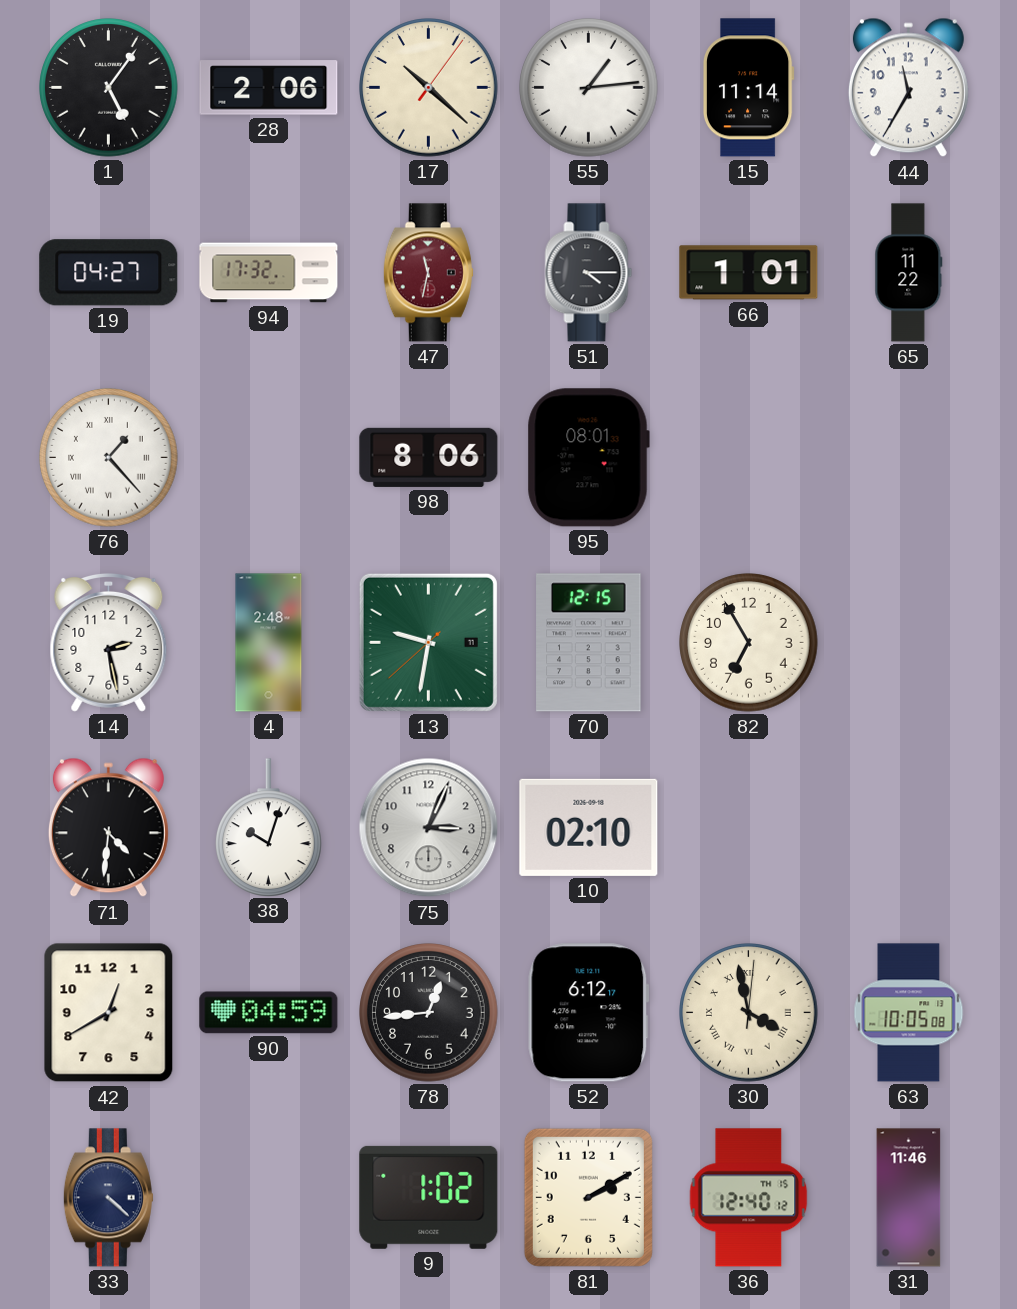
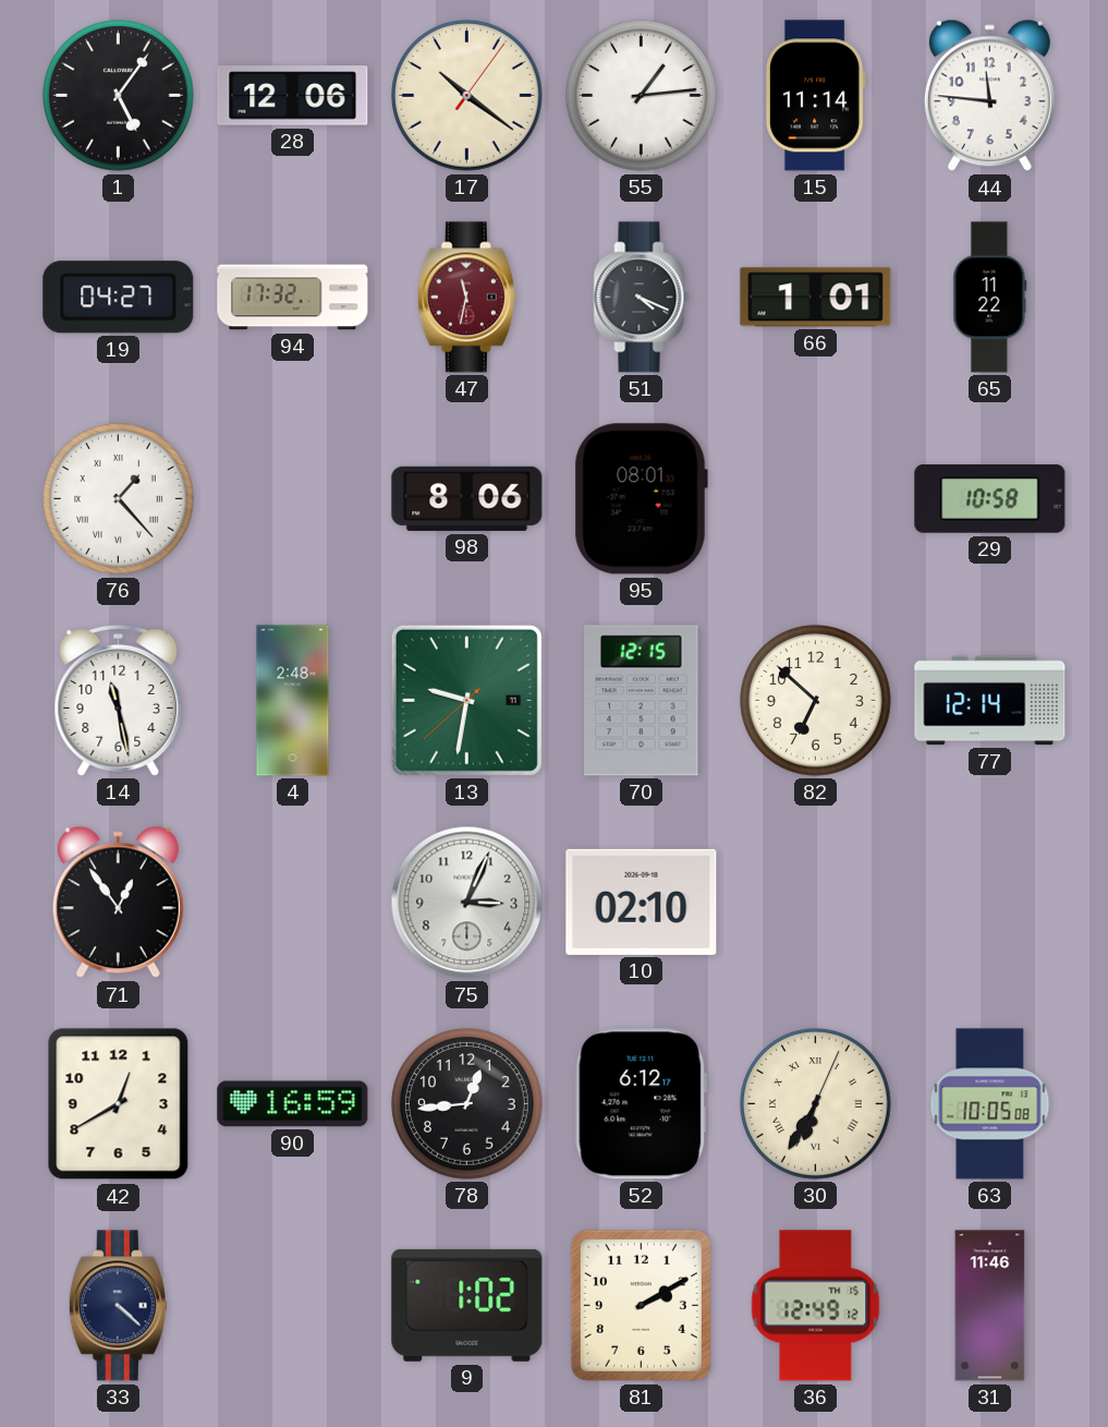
28: 2:06 -> 12:06 (293, 96)
17: 10:22 -> 10:21 (467, 96)
44: 11:35 -> 11:46 (989, 96)
51: 4:15 -> 4:19 (642, 298)
29: none -> 10:58 (990, 499)
14: 2:28 -> 11:28 (119, 700)
82: 6:55 -> 6:52 (816, 701)
77: none -> 12:14 (990, 701)
71: 4:31 -> 12:54 (118, 903)
38: 10:03 -> none (269, 827)
90: 04:59 -> 16:59 (293, 1104)
30: 3:58 -> 6:35 (816, 1104)
36: 12:40 -> 12:49 (816, 1306)
